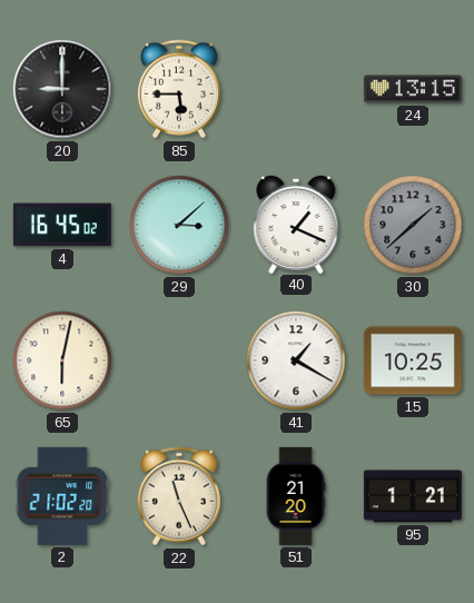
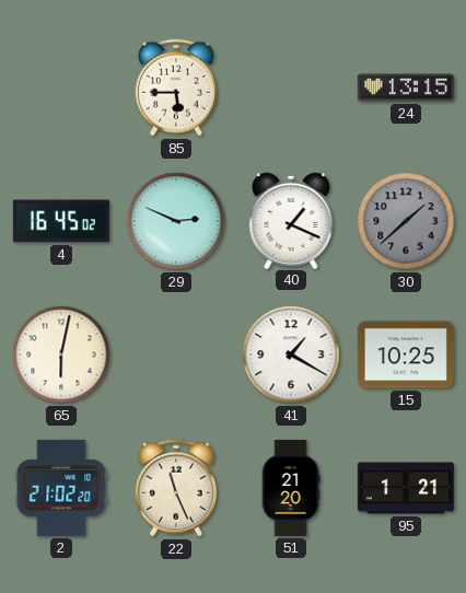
20: 9:00 -> none (62, 89)
29: 3:08 -> 2:49 (176, 221)
